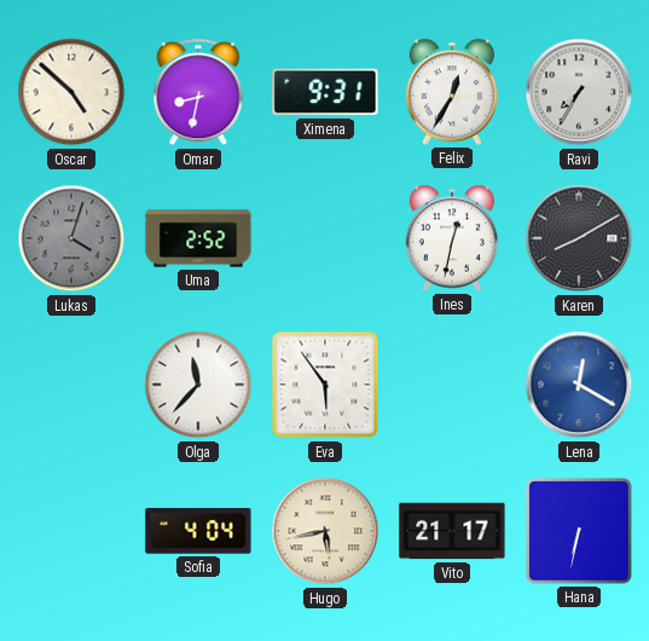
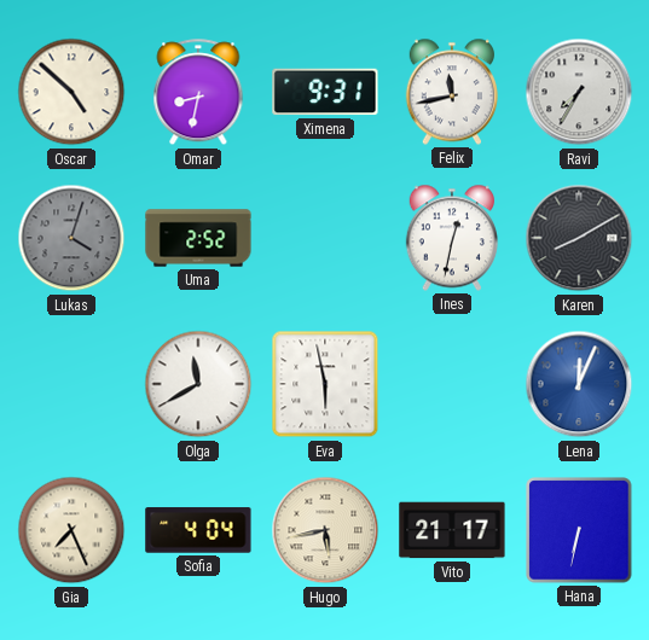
Felix: 12:35 -> 11:43 (451, 92)
Olga: 11:37 -> 11:40 (198, 384)
Eva: 5:54 -> 5:58 (325, 384)
Lena: 12:20 -> 12:04 (579, 384)
Gia: none -> 7:26 (71, 530)
